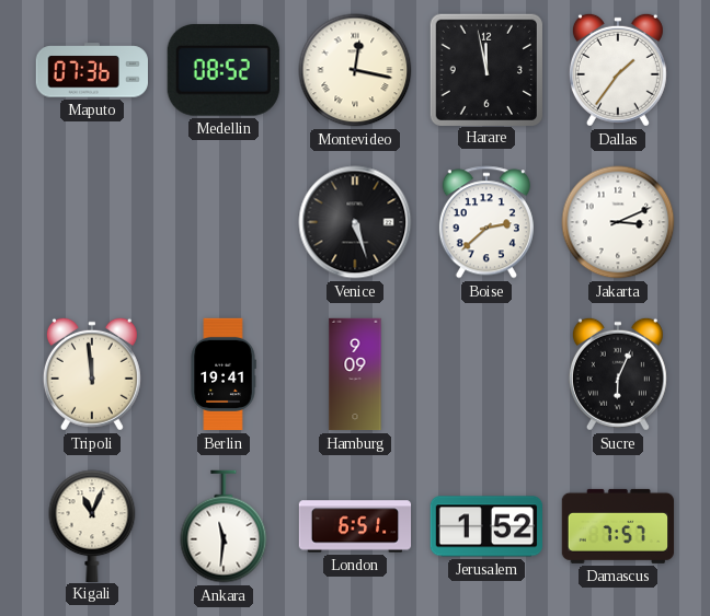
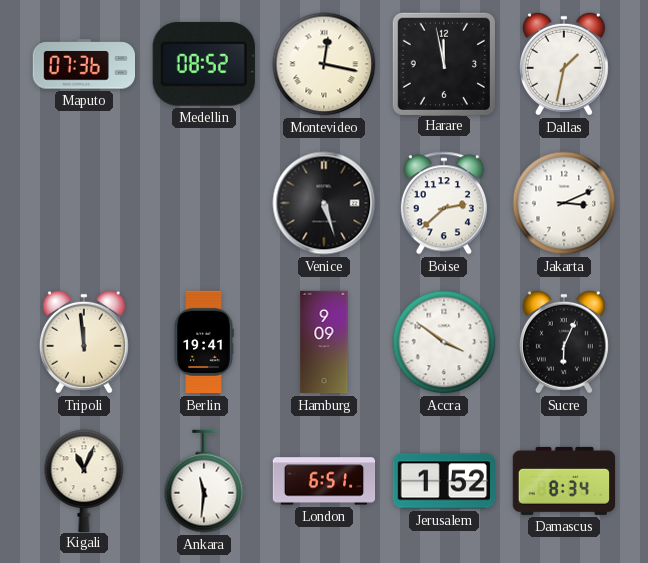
Dallas: 1:36 -> 1:32 (564, 64)
Accra: none -> 3:51 (444, 342)
Damascus: 7:57 -> 8:34 (564, 481)
